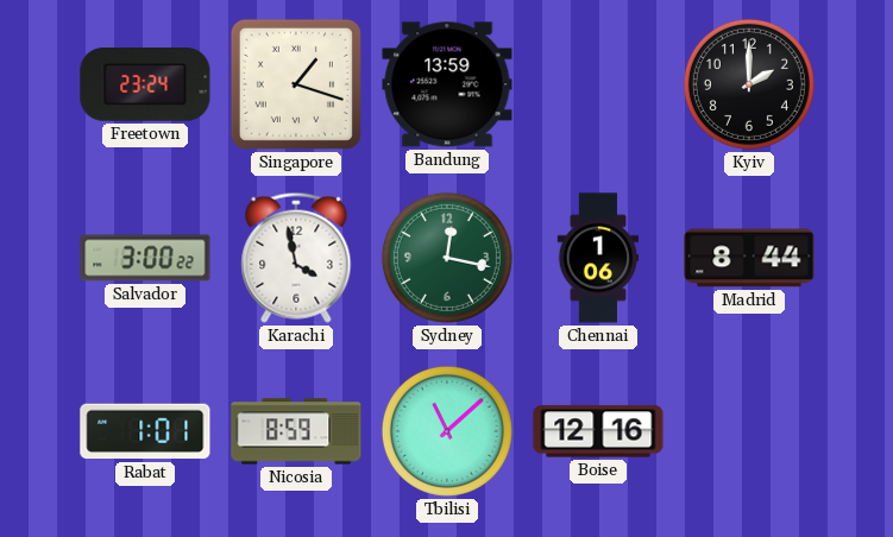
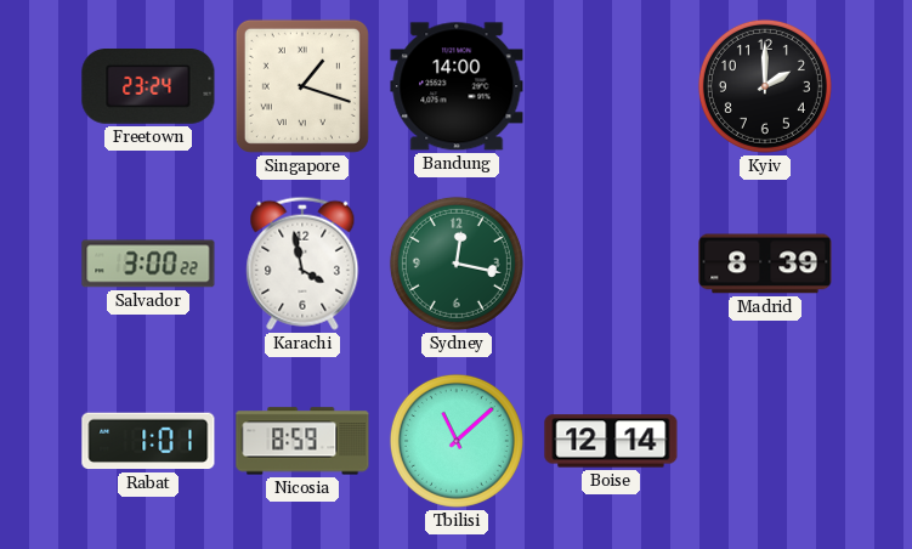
Bandung: 13:59 -> 14:00 (457, 86)
Chennai: 1:06 -> none (598, 258)
Madrid: 8:44 -> 8:39 (765, 264)
Boise: 12:16 -> 12:14 (611, 441)
